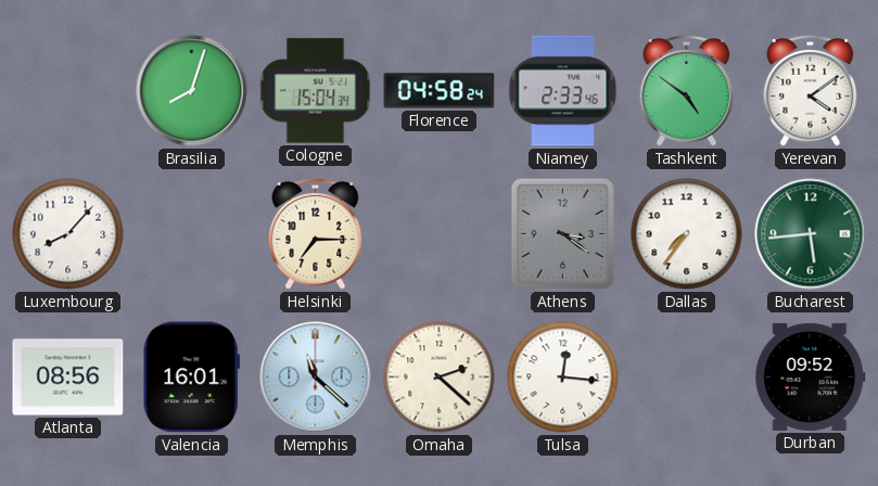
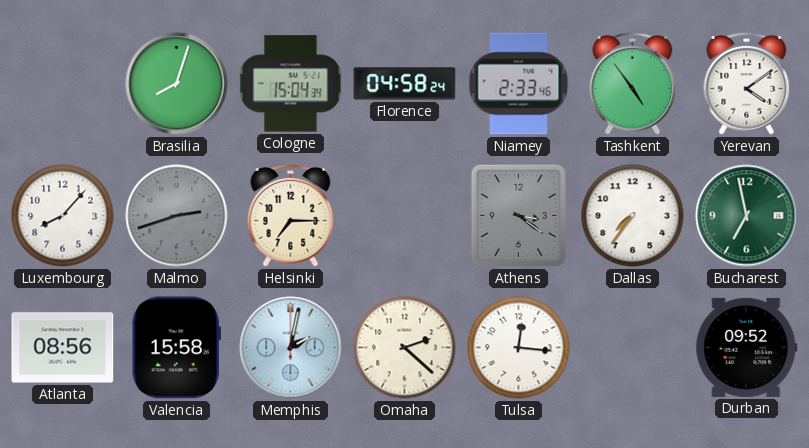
Tashkent: 4:51 -> 4:54 (633, 84)
Malmo: none -> 2:42 (177, 216)
Bucharest: 5:44 -> 6:58 (747, 216)
Valencia: 16:01 -> 15:58 (176, 348)
Memphis: 11:22 -> 2:02 (291, 348)
